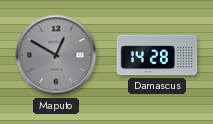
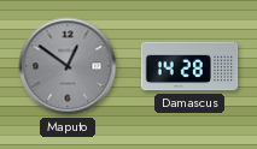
Maputo: 12:50 -> 12:51 (68, 66)
